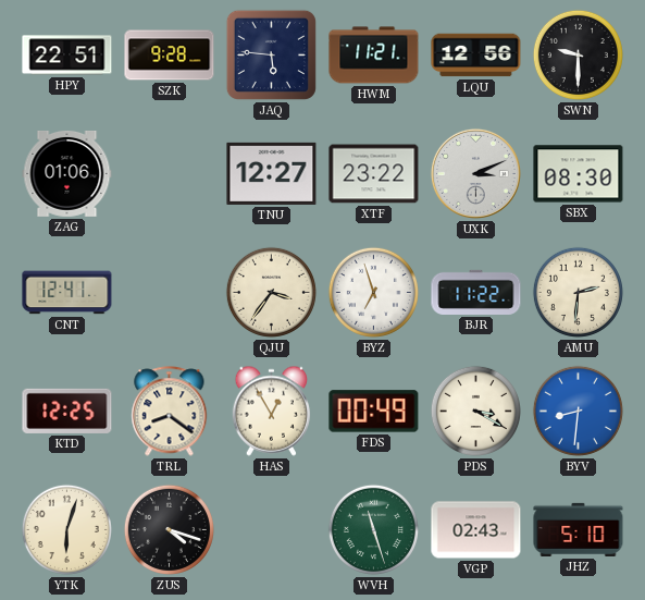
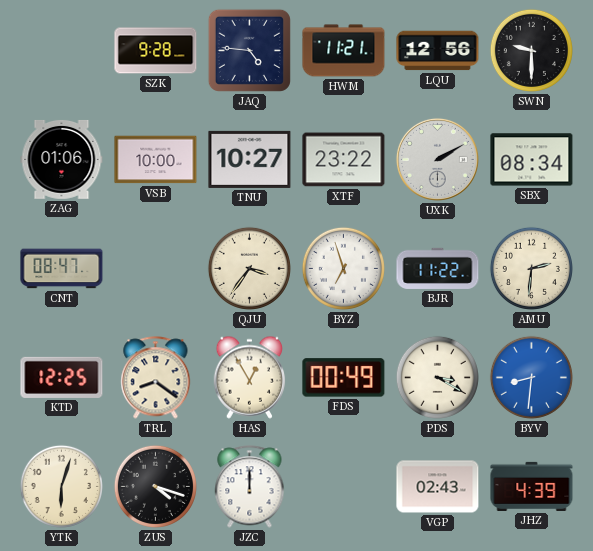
HPY: 22:51 -> none (67, 56)
JAQ: 5:46 -> 4:46 (249, 50)
VSB: none -> 10:00 (156, 160)
TNU: 12:27 -> 10:27 (250, 159)
UXK: 3:11 -> 2:10 (437, 159)
SBX: 08:30 -> 08:34 (532, 160)
CNT: 12:41 -> 08:47 (62, 269)
JZC: none -> 12:00 (250, 487)
WVH: 11:27 -> none (373, 529)
JHZ: 5:10 -> 4:39 (532, 486)
